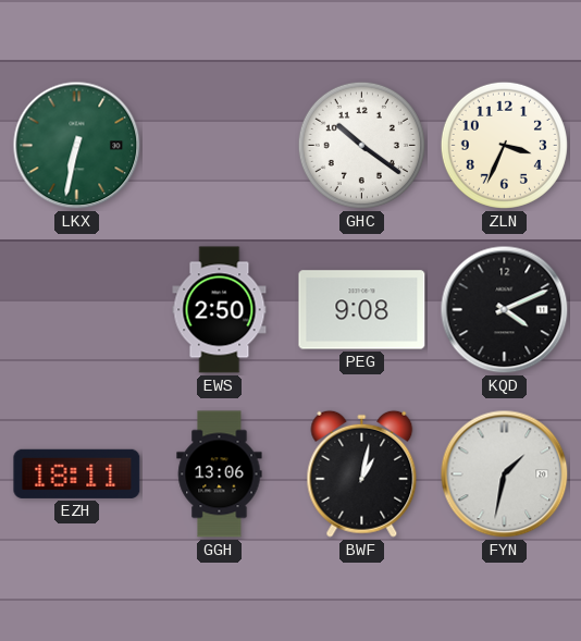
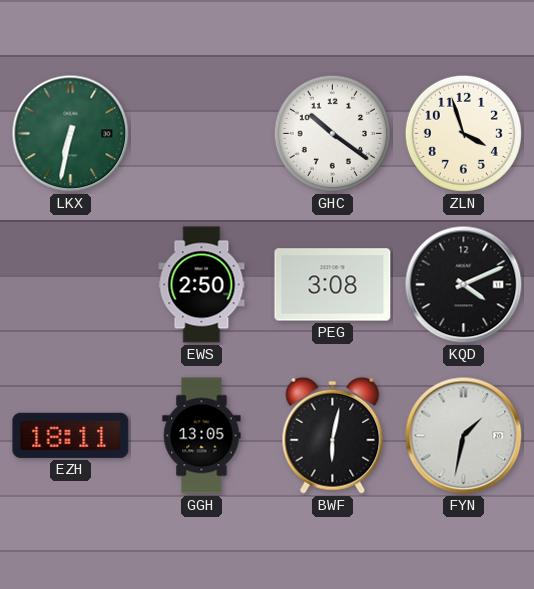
ZLN: 3:34 -> 3:57 (463, 133)
PEG: 9:08 -> 3:08 (333, 285)
GGH: 13:06 -> 13:05 (202, 436)
BWF: 1:02 -> 6:02 (333, 435)
